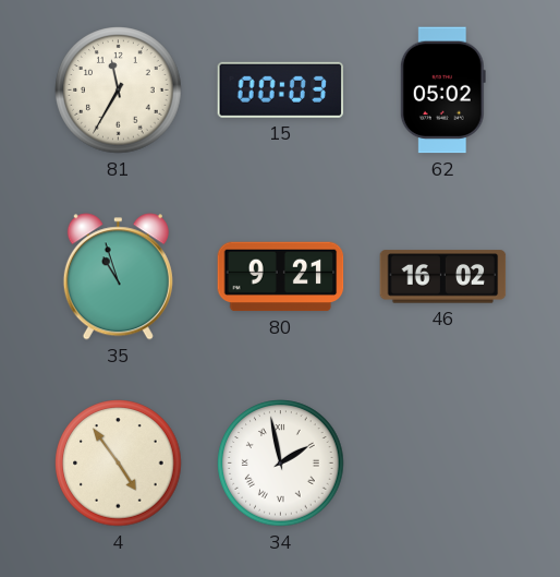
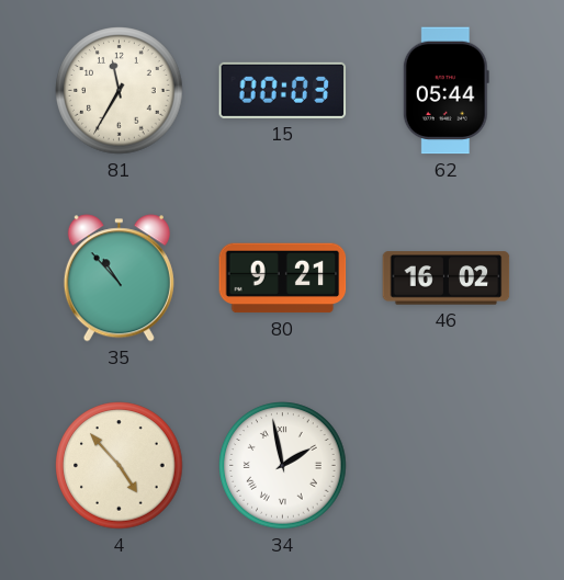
62: 05:02 -> 05:44 (445, 91)
35: 10:57 -> 10:53 (119, 278)
4: 4:54 -> 4:53 (120, 466)
